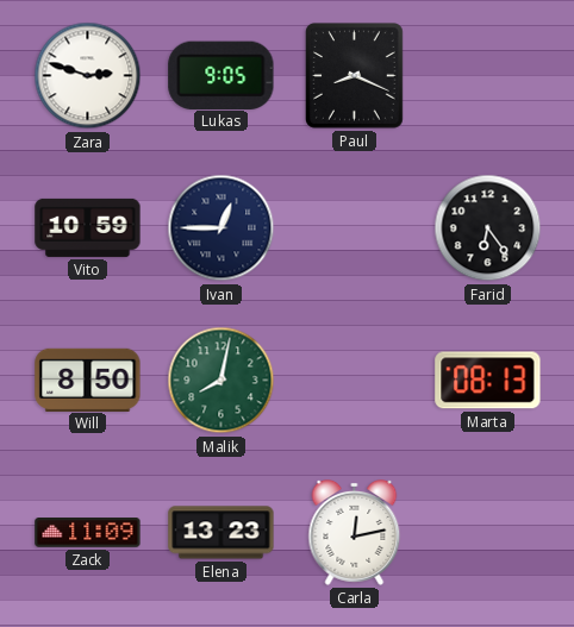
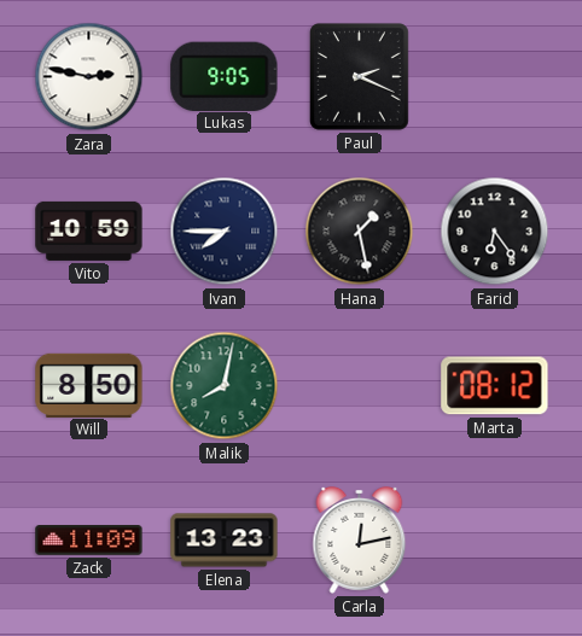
Zara: 2:48 -> 2:47 (89, 77)
Paul: 8:19 -> 2:19 (360, 77)
Ivan: 12:45 -> 7:45 (225, 232)
Hana: none -> 1:28 (360, 232)
Marta: 08:13 -> 08:12 (495, 386)
